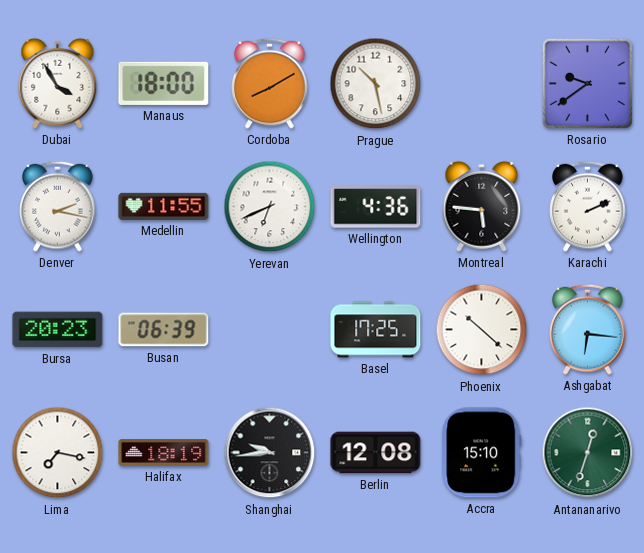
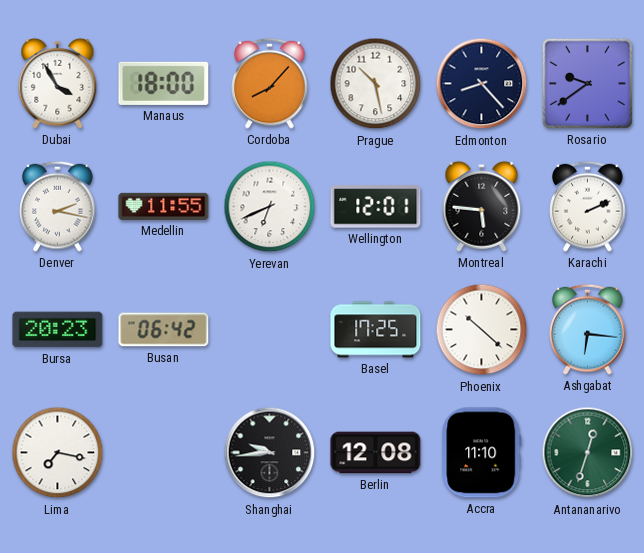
Cordoba: 8:10 -> 8:07 (270, 83)
Edmonton: none -> 8:23 (482, 84)
Wellington: 4:36 -> 12:01 (376, 207)
Busan: 06:39 -> 06:42 (164, 330)
Halifax: 18:19 -> none (164, 453)
Accra: 15:10 -> 11:10 (482, 453)
